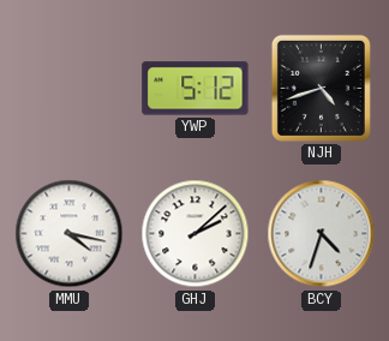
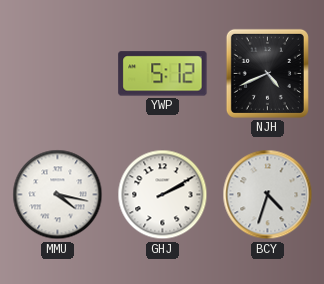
NJH: 4:42 -> 4:41 (267, 73)
GHJ: 2:08 -> 2:10 (163, 195)
